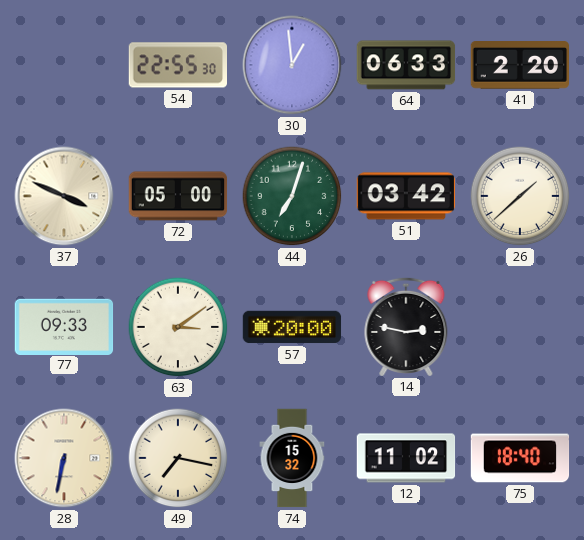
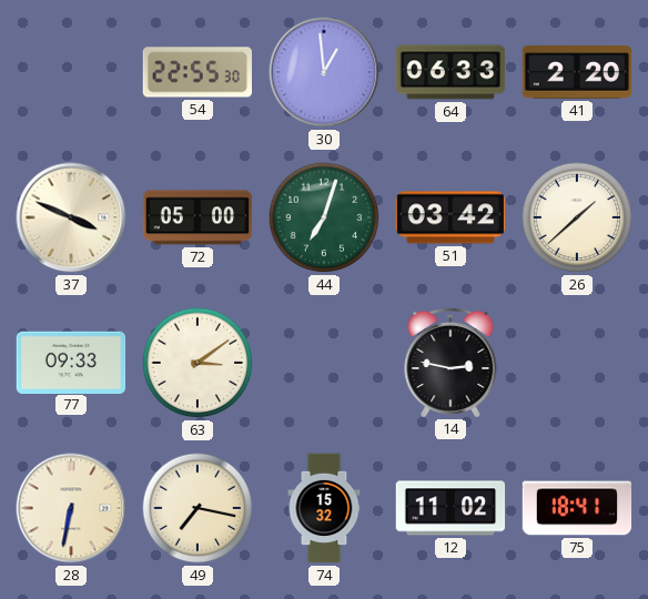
57: 20:00 -> none (292, 327)
75: 18:40 -> 18:41 (577, 508)
